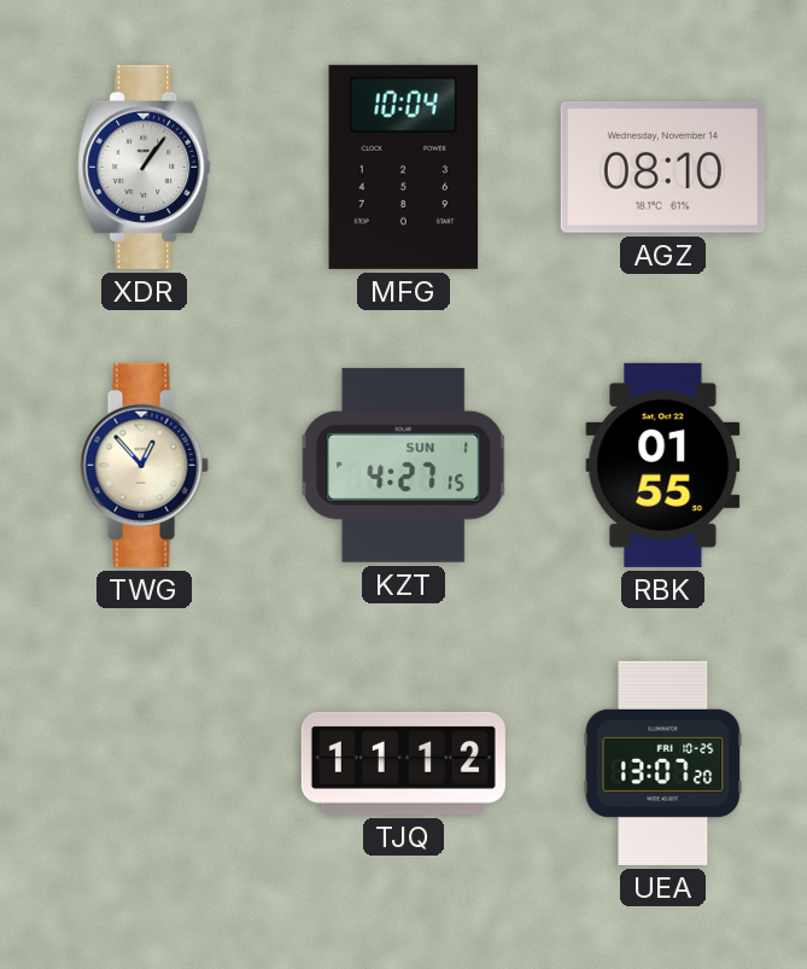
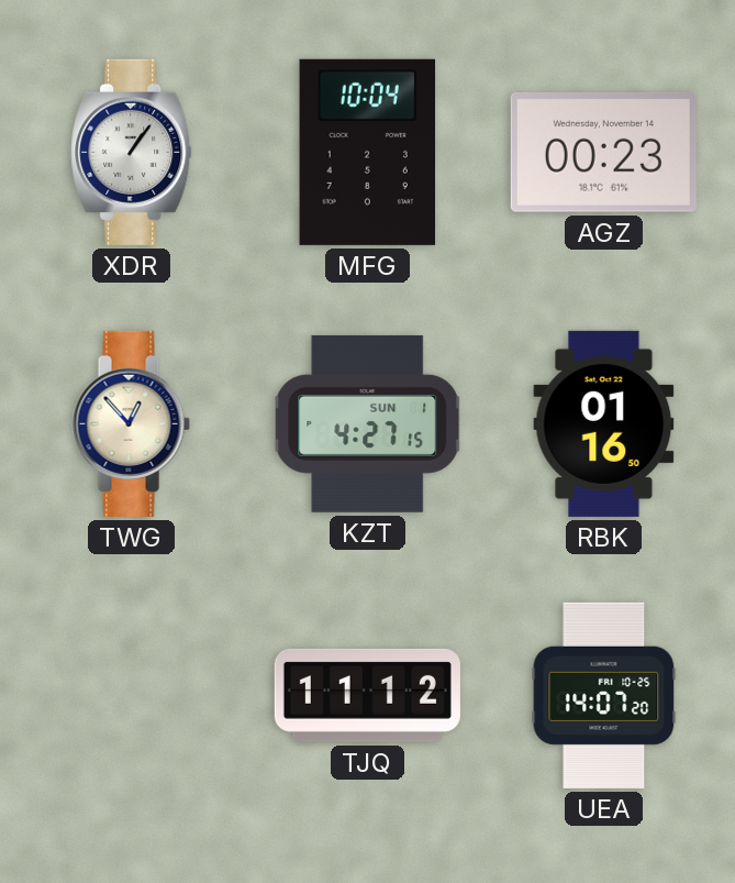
AGZ: 08:10 -> 00:23 (603, 152)
RBK: 01:55 -> 01:16 (604, 423)
UEA: 13:07 -> 14:07 (604, 695)
